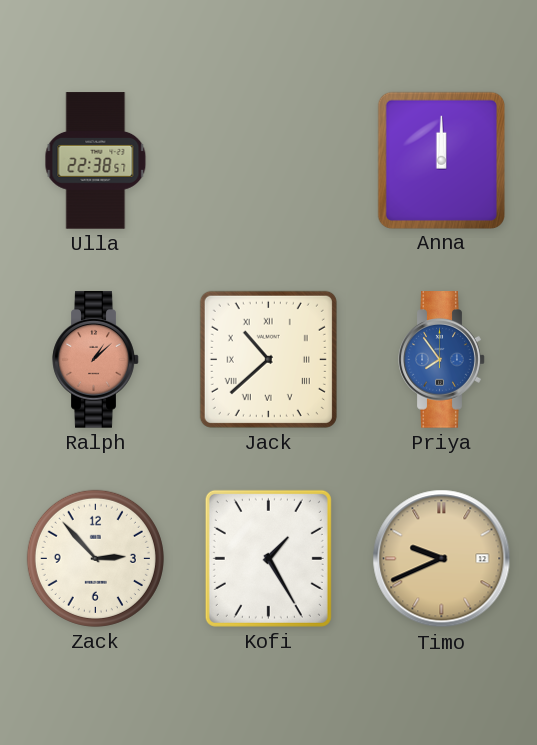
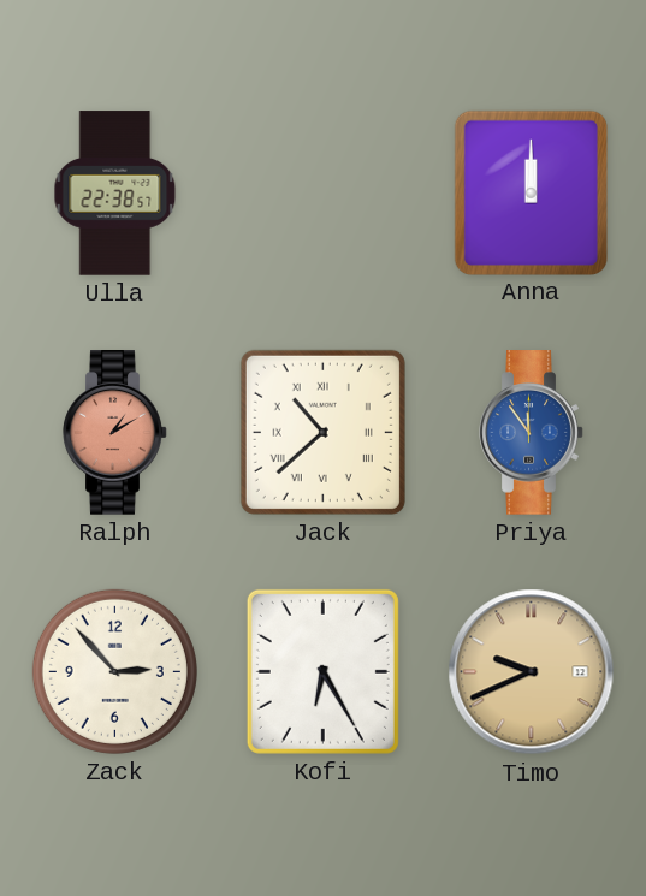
Ralph: 1:08 -> 1:10 (115, 433)
Priya: 7:54 -> 11:54 (532, 433)
Kofi: 1:25 -> 6:25 (322, 671)
